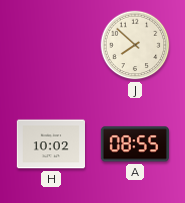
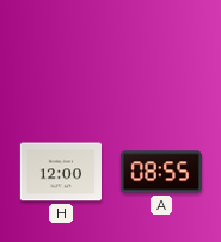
J: 7:52 -> none (135, 45)
H: 10:02 -> 12:00 (60, 172)
